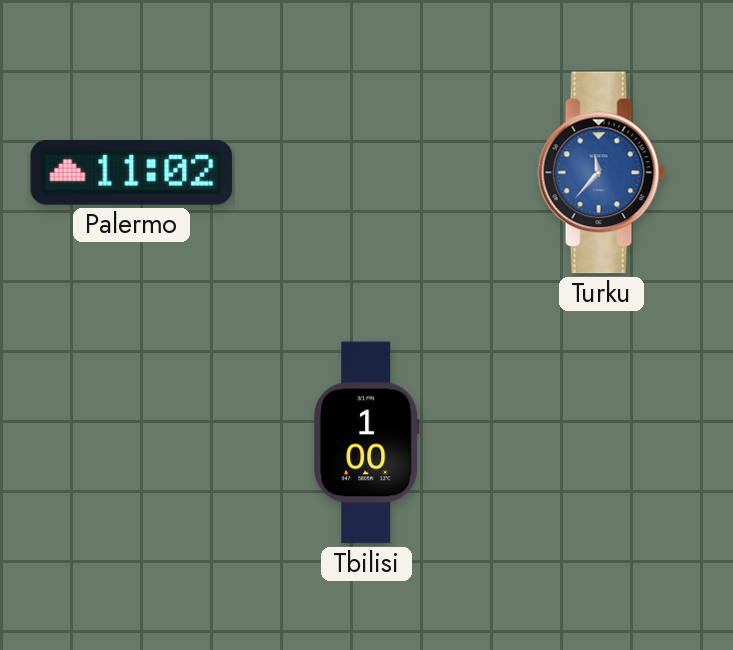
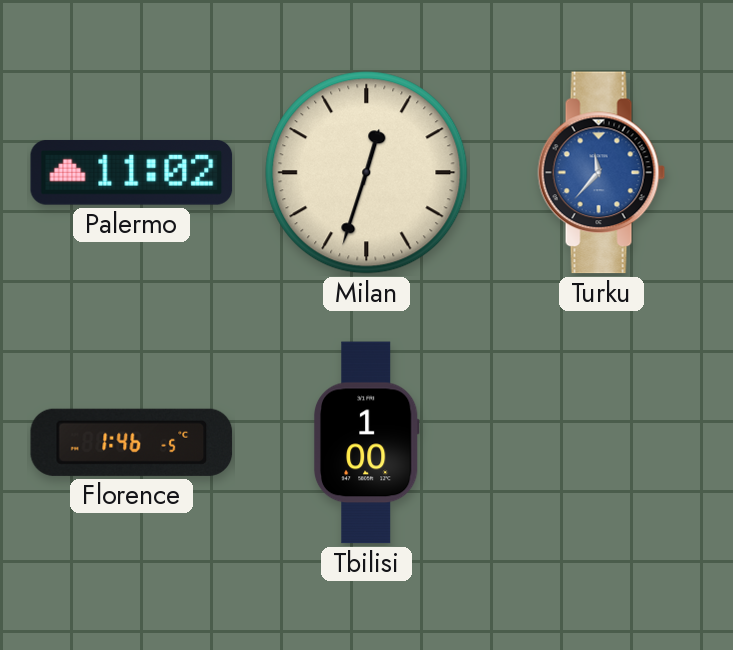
Milan: none -> 12:33 (367, 173)
Florence: none -> 1:46 (132, 442)
